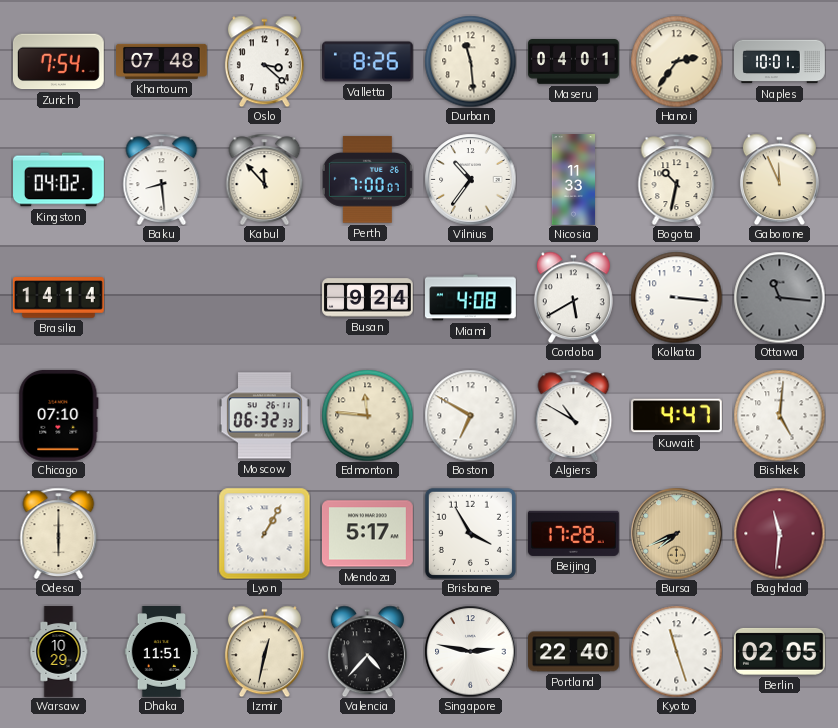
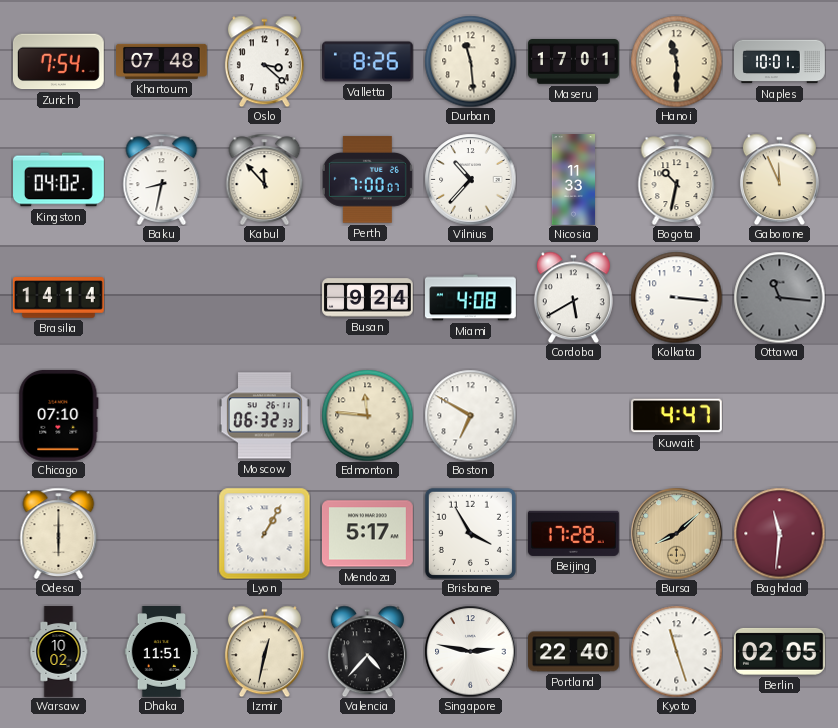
Maseru: 04:01 -> 17:01 (574, 62)
Hanoi: 2:36 -> 11:30 (676, 61)
Baku: 8:29 -> 8:32 (162, 179)
Vilnius: 10:36 -> 10:37 (470, 179)
Algiers: 10:50 -> none (574, 415)
Bishkek: 5:01 -> none (779, 415)
Bursa: 7:41 -> 8:08 (676, 533)
Warsaw: 10:29 -> 10:02 (59, 652)
